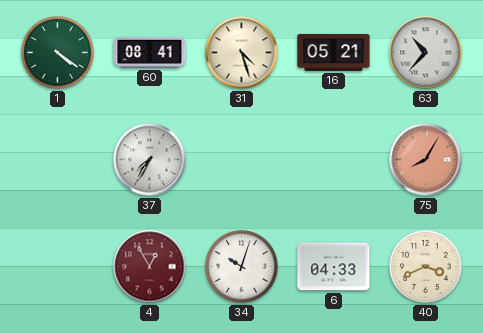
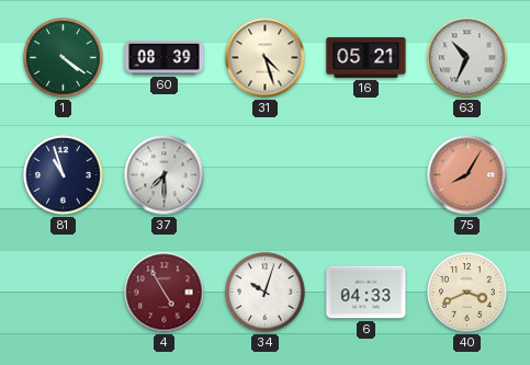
60: 08:41 -> 08:39 (165, 57)
63: 10:37 -> 10:34 (467, 58)
81: none -> 10:57 (64, 175)
37: 7:35 -> 7:30 (165, 175)
4: 12:55 -> 4:55 (165, 293)
